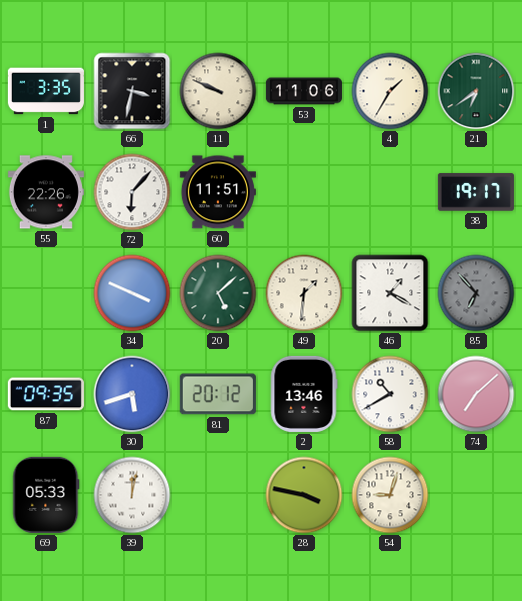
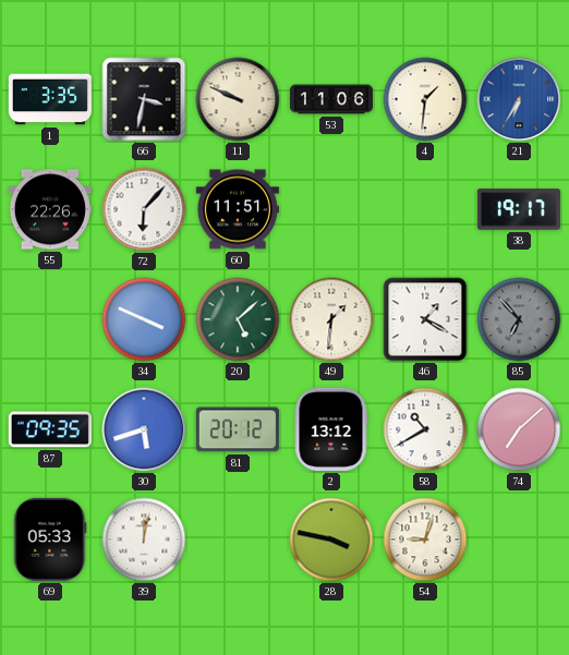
4: 1:35 -> 1:31 (425, 99)
21: 6:39 -> 6:35 (519, 99)
21 dial: green -> blue (519, 99)
2: 13:46 -> 13:12 (331, 429)
